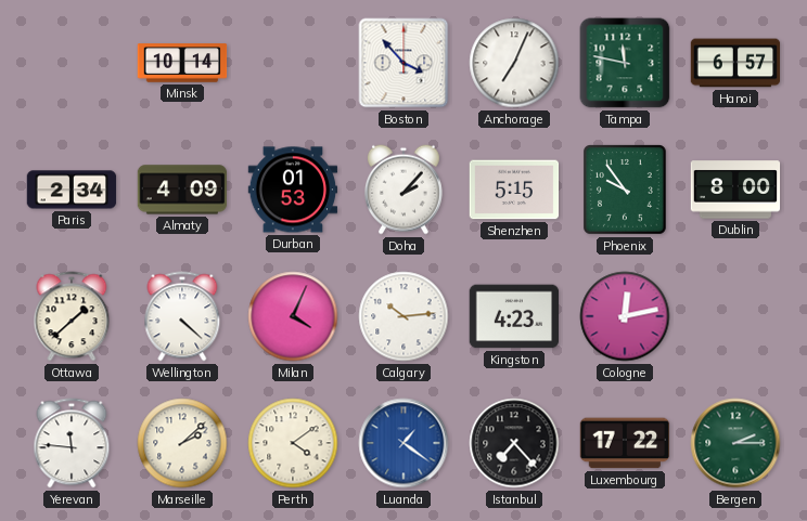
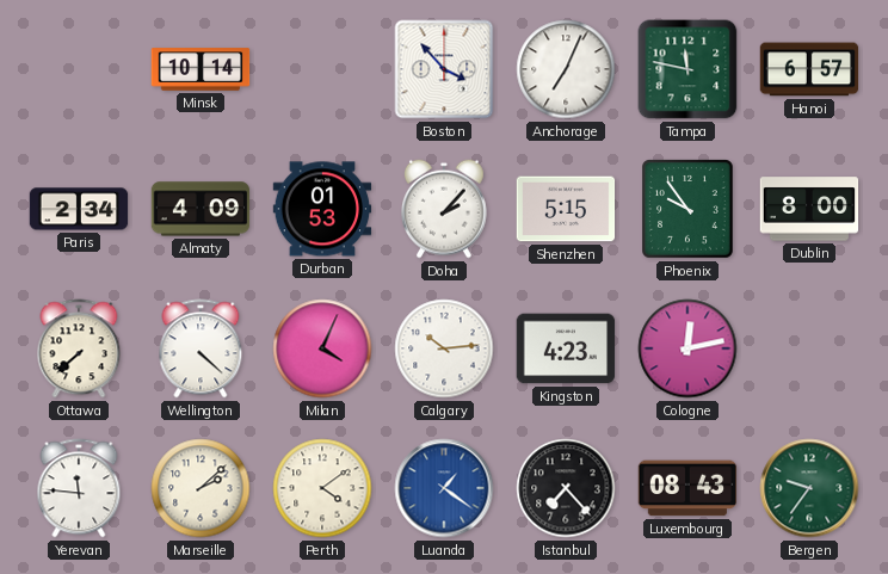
Ottawa: 1:38 -> 7:38 (79, 348)
Luxembourg: 17:22 -> 08:43 (687, 488)
Bergen: 2:15 -> 9:36 (809, 488)
